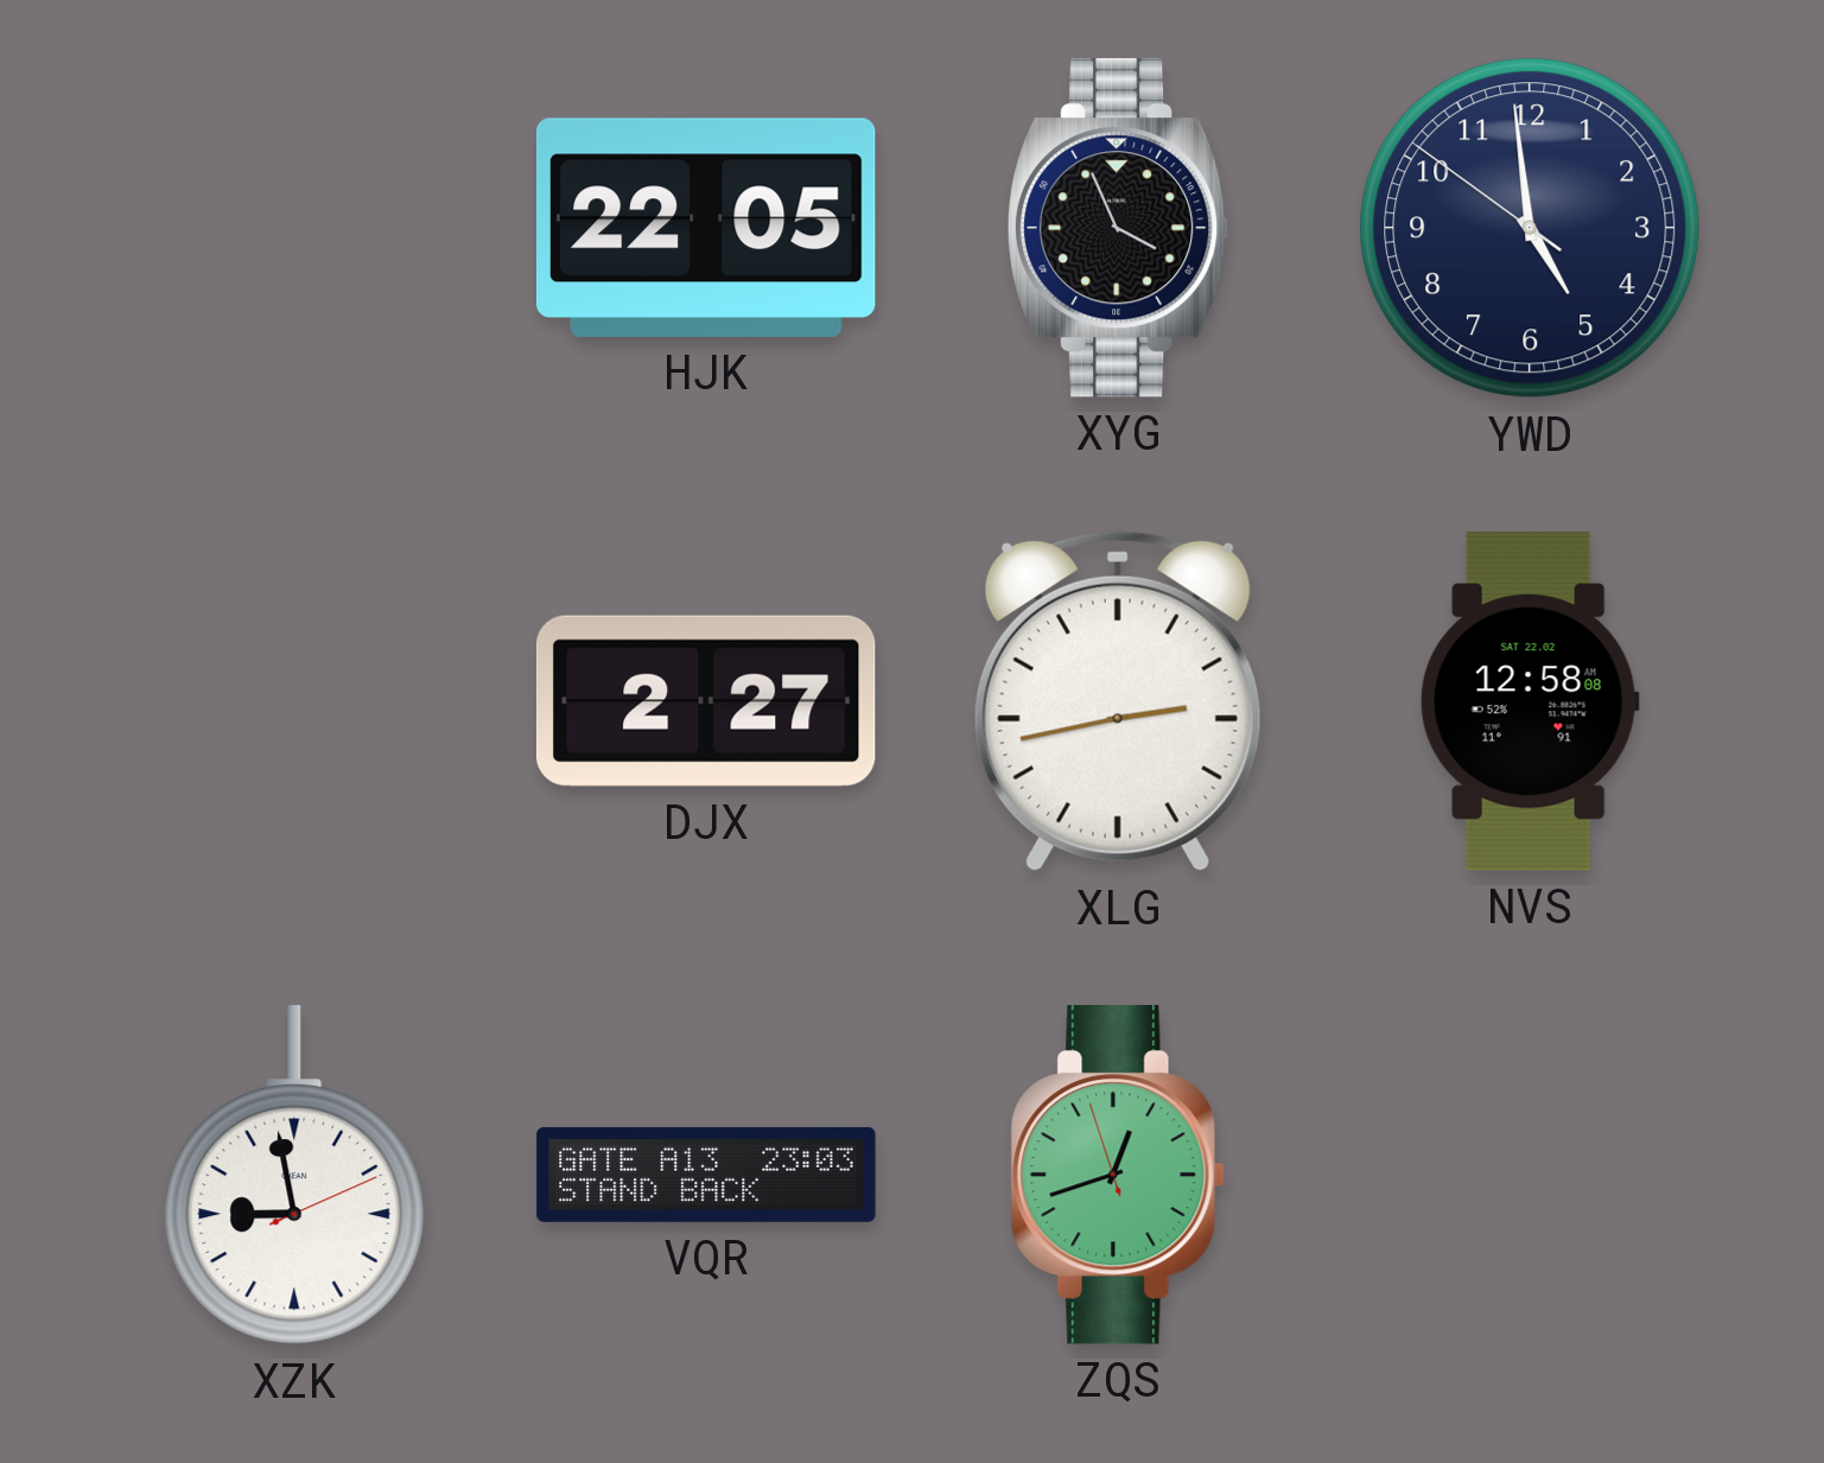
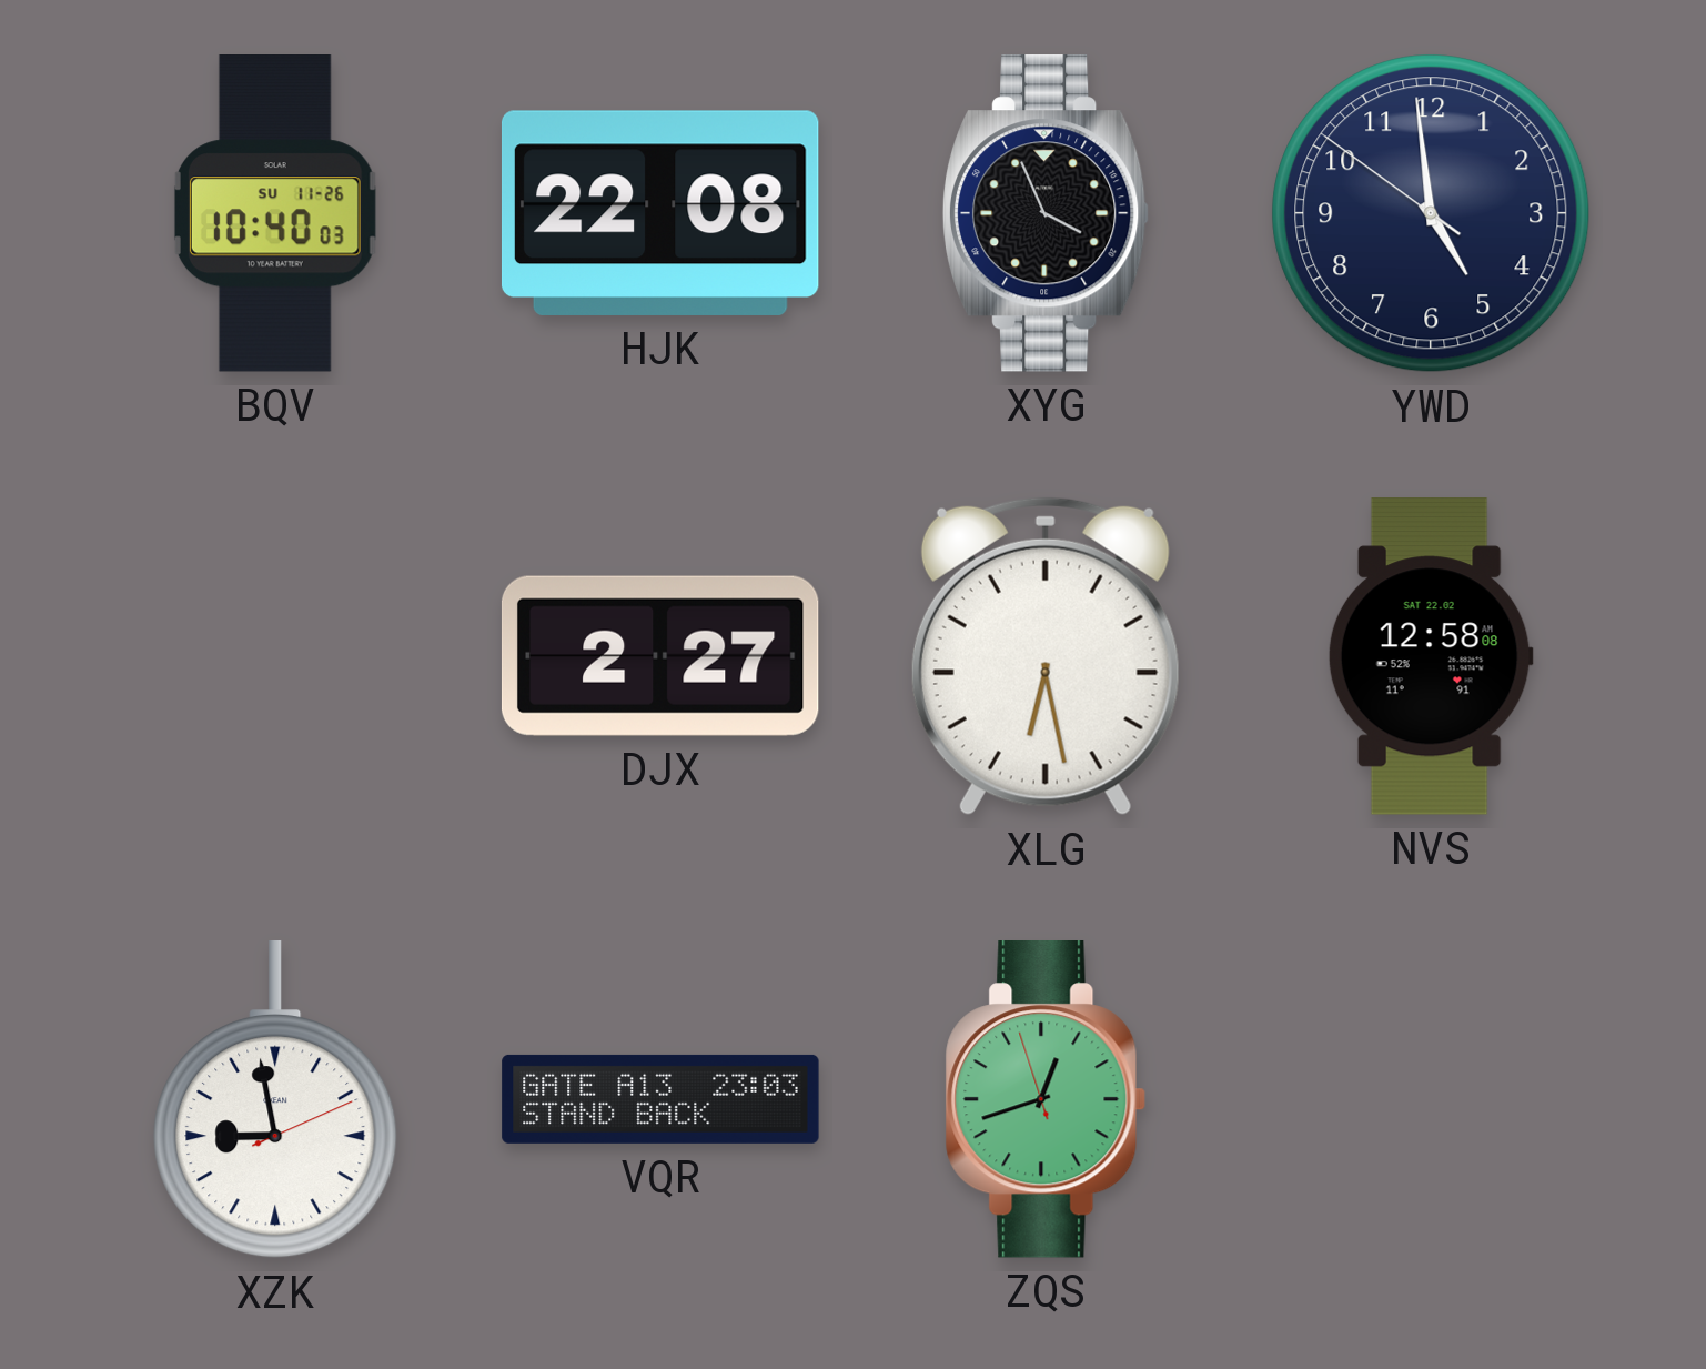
BQV: none -> 10:40 (275, 214)
HJK: 22:05 -> 22:08 (660, 213)
XLG: 2:43 -> 6:28 (1046, 656)
